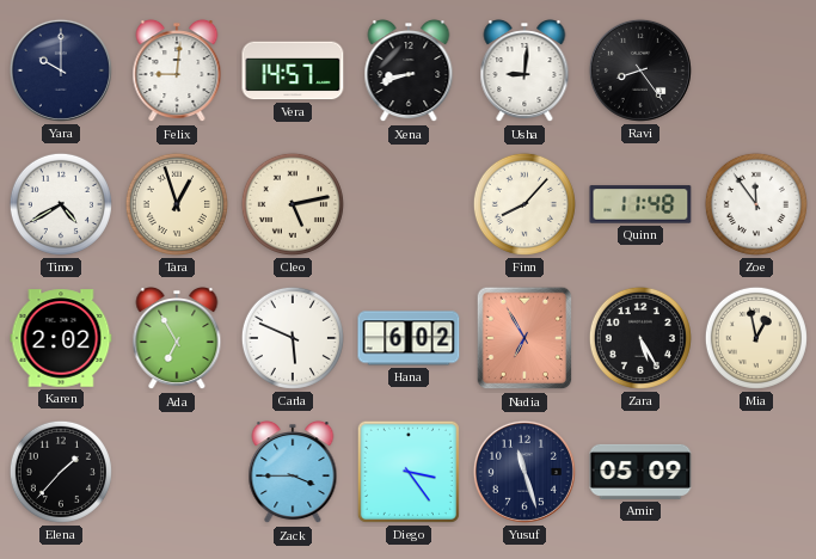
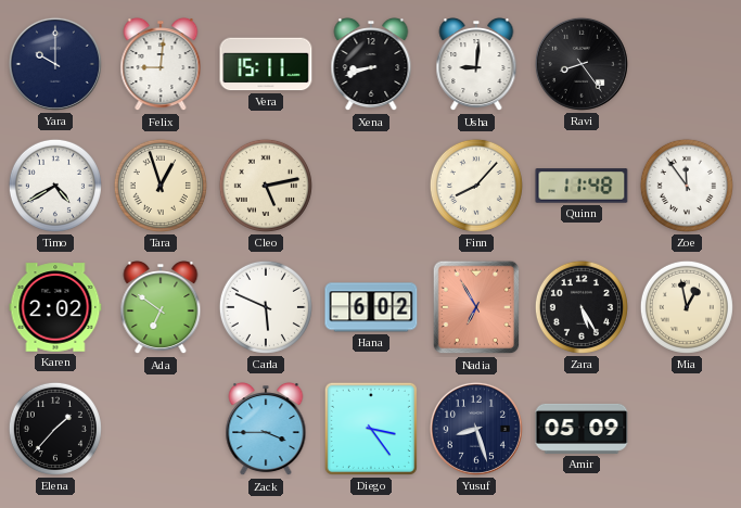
Vera: 14:57 -> 15:11 (266, 64)
Ada: 6:55 -> 6:51 (161, 308)
Yusuf: 11:27 -> 8:27 (476, 429)
